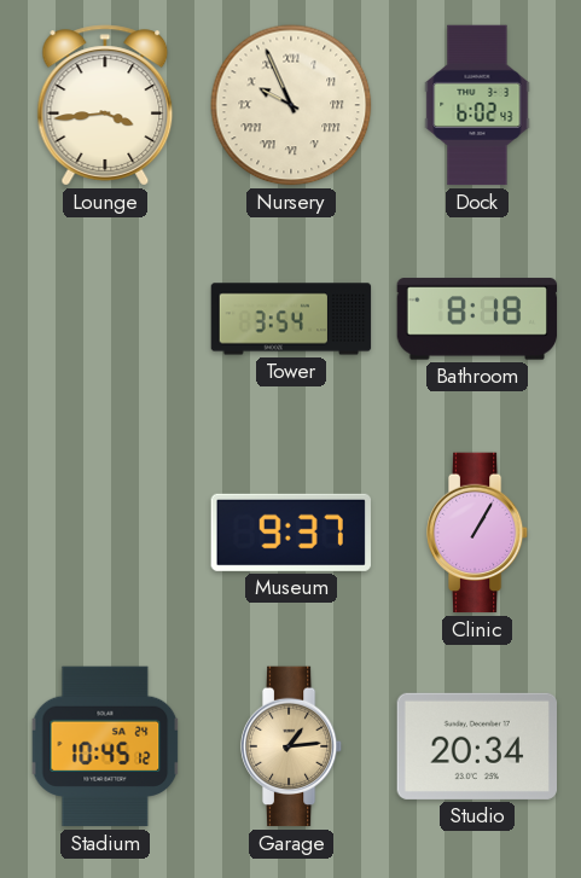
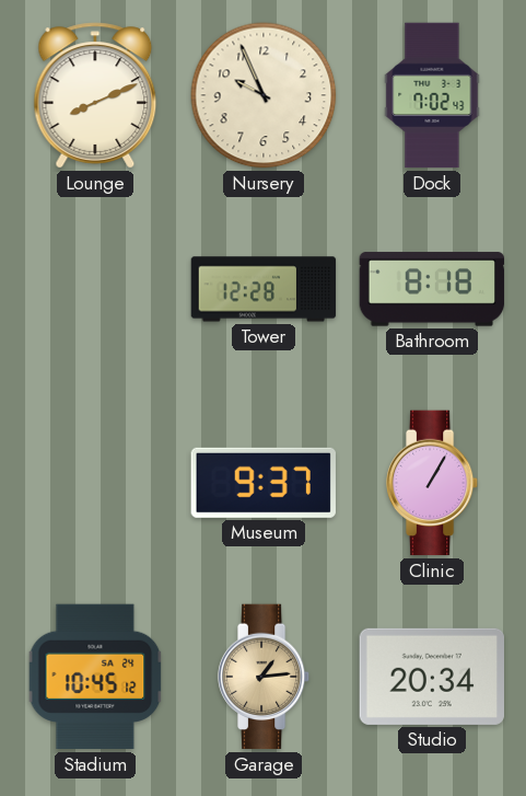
Lounge: 3:44 -> 8:11 (95, 95)
Nursery numerals: Roman -> Arabic (264, 95)
Dock: 6:02 -> 7:02 (432, 95)
Tower: 3:54 -> 12:28 (264, 289)
